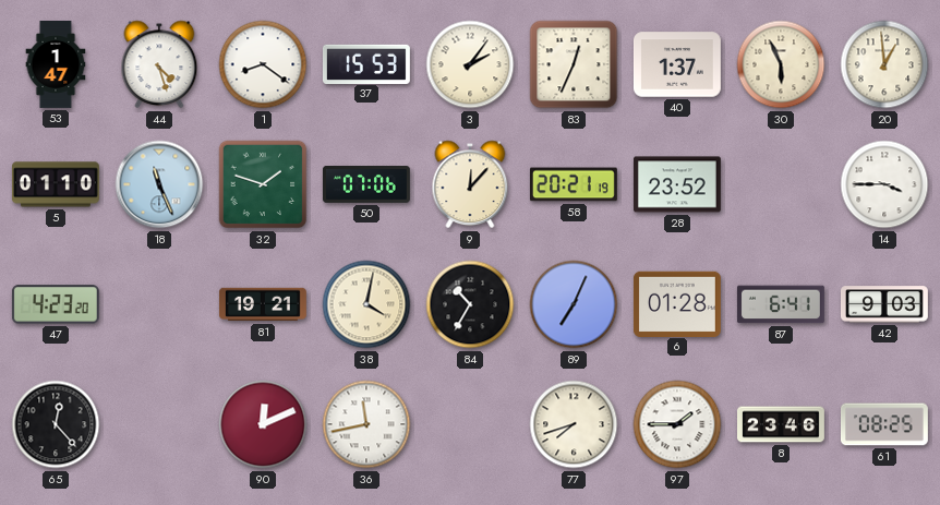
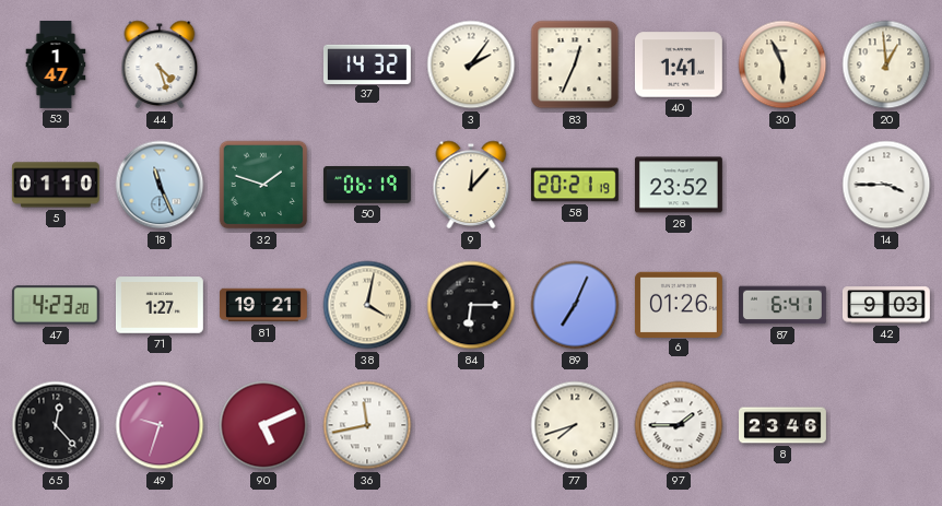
1: 8:21 -> none (263, 64)
37: 15:53 -> 14:32 (367, 63)
40: 1:37 -> 1:41 (679, 64)
50: 07:06 -> 06:19 (367, 186)
71: none -> 1:27 (160, 305)
84: 10:35 -> 6:15 (471, 305)
6: 01:28 -> 01:26 (679, 304)
49: none -> 9:33 (160, 425)
90: 12:11 -> 5:11 (263, 425)
61: 08:25 -> none (884, 424)
